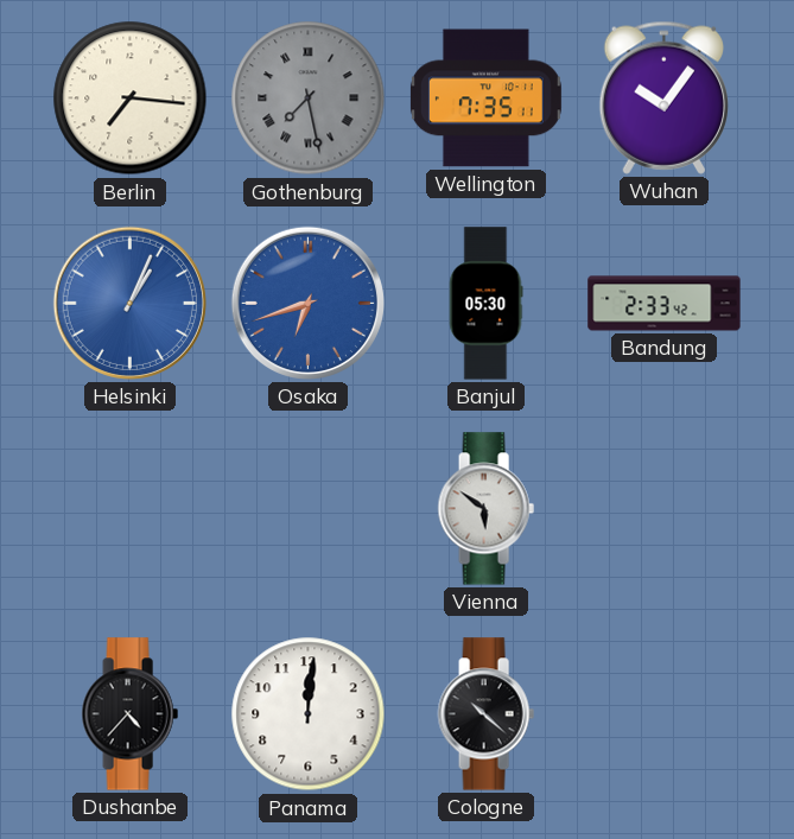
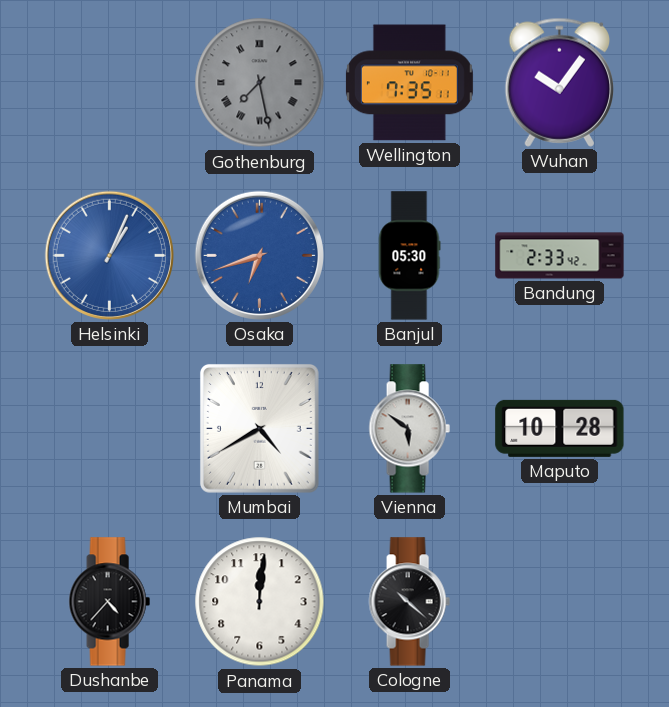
Berlin: 7:16 -> none (131, 98)
Mumbai: none -> 4:40 (259, 428)
Maputo: none -> 10:28 (560, 428)
